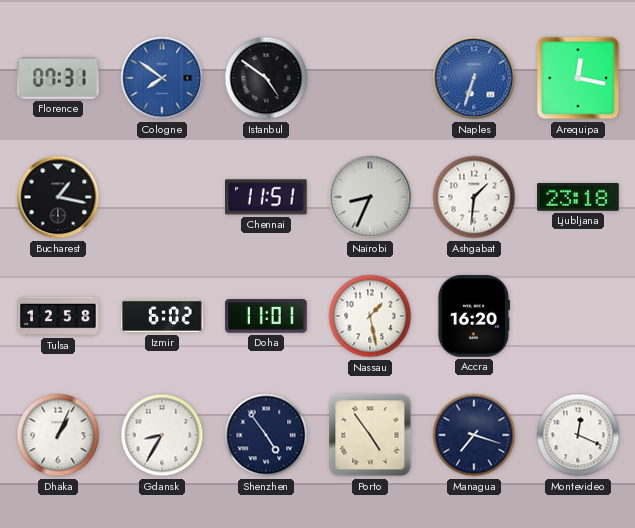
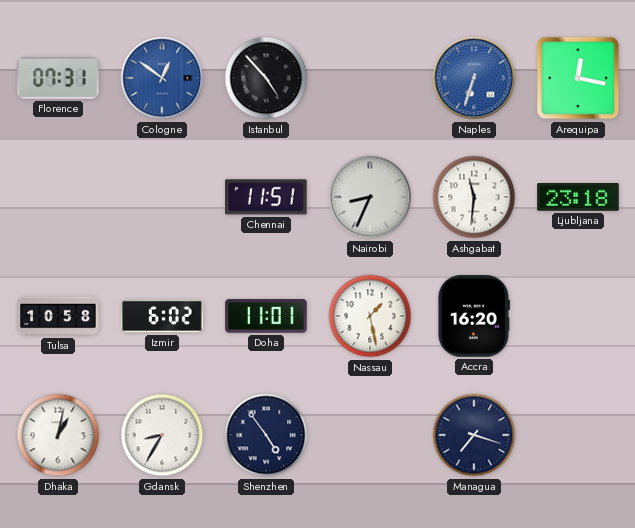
Cologne: 7:51 -> 12:51 (162, 78)
Istanbul: 4:51 -> 4:53 (266, 78)
Bucharest: 1:17 -> none (58, 197)
Ashgabat: 1:31 -> 11:31 (474, 197)
Tulsa: 12:58 -> 10:58 (58, 316)
Dhaka: 1:04 -> 1:02 (58, 435)
Porto: 4:54 -> none (370, 435)
Montevideo: 12:19 -> none (578, 435)
